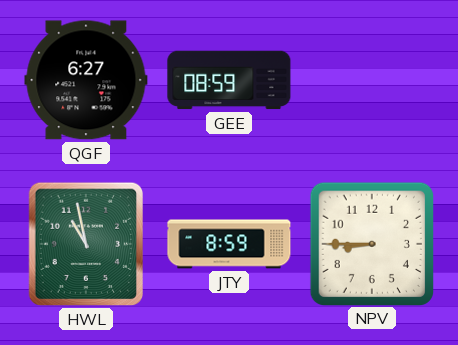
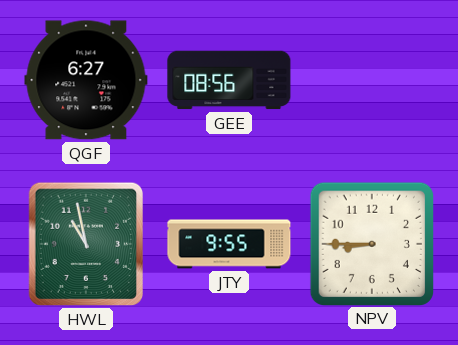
GEE: 08:59 -> 08:56 (229, 80)
JTY: 8:59 -> 9:55 (229, 244)
